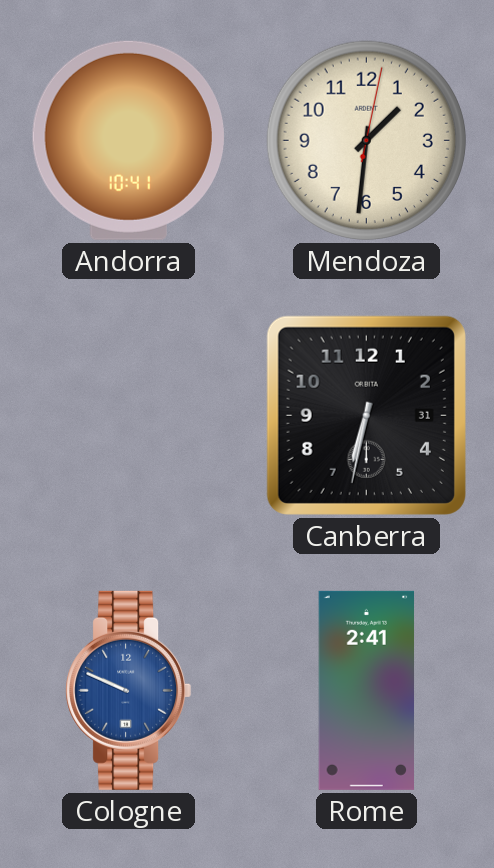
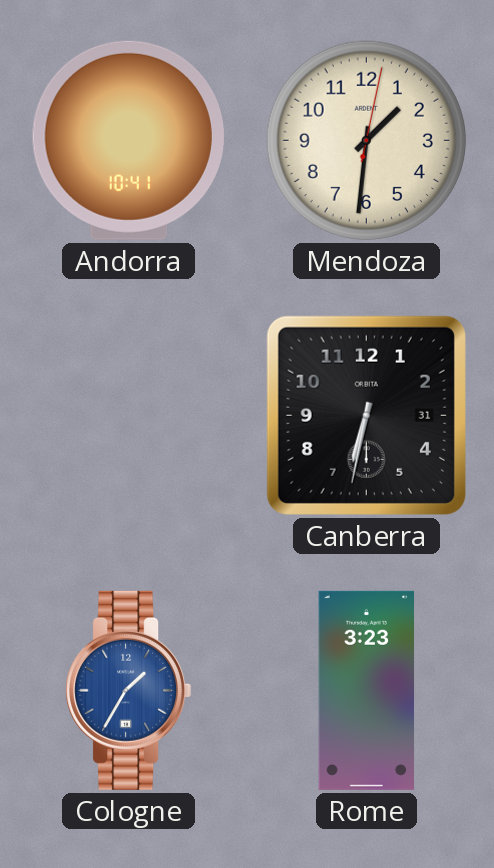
Cologne: 9:49 -> 1:35 (129, 690)
Rome: 2:41 -> 3:23 (367, 690)
